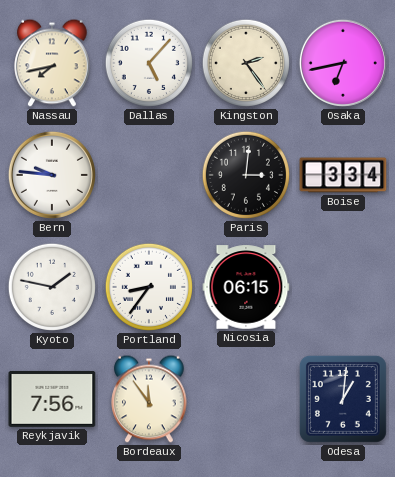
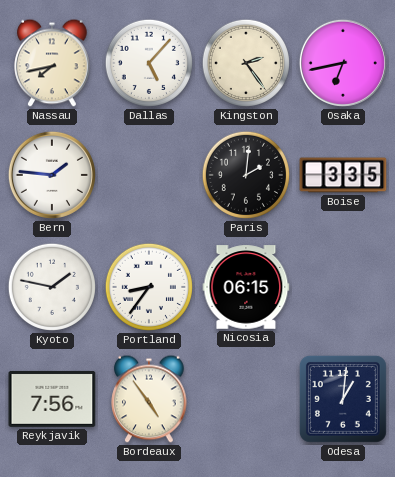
Bern: 9:46 -> 1:46 (52, 175)
Paris: 3:01 -> 2:01 (246, 175)
Boise: 3:34 -> 3:35 (343, 175)
Bordeaux: 11:54 -> 4:54 (149, 399)
